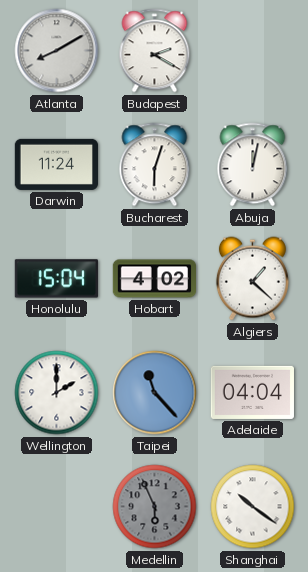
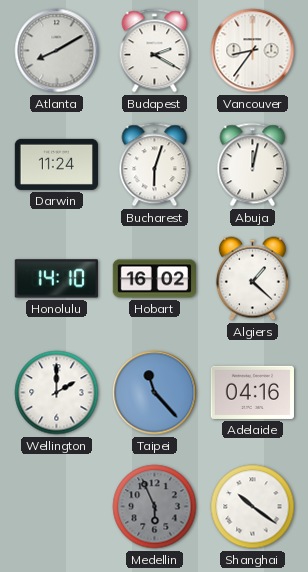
Vancouver: none -> 8:36 (253, 51)
Honolulu: 15:04 -> 14:10 (56, 279)
Hobart: 4:02 -> 16:02 (154, 279)
Adelaide: 04:04 -> 04:16 (252, 392)
